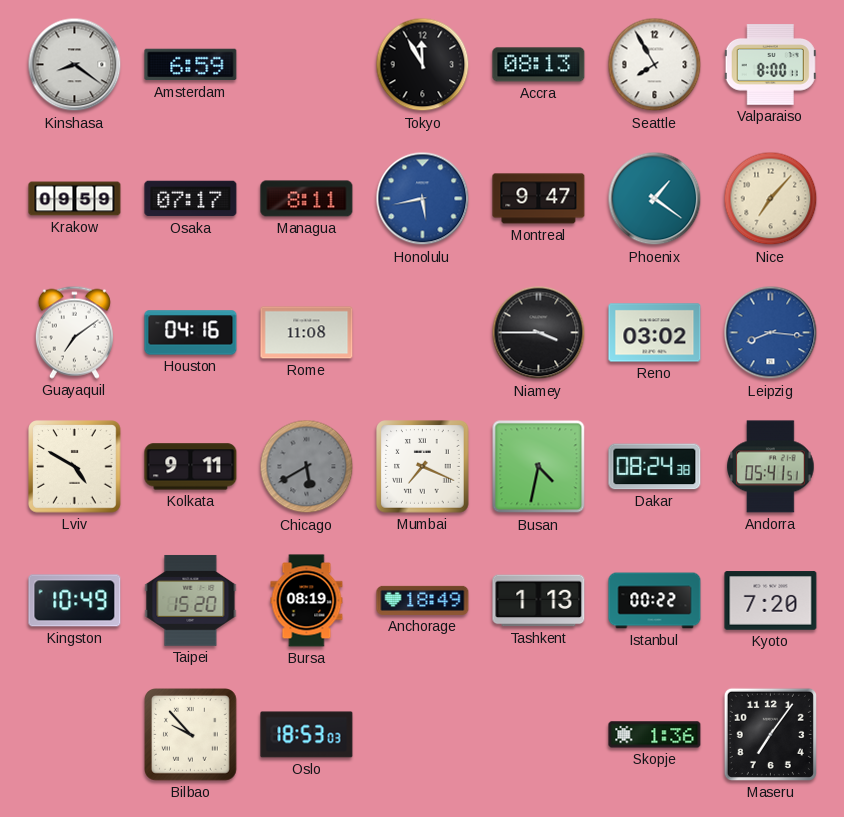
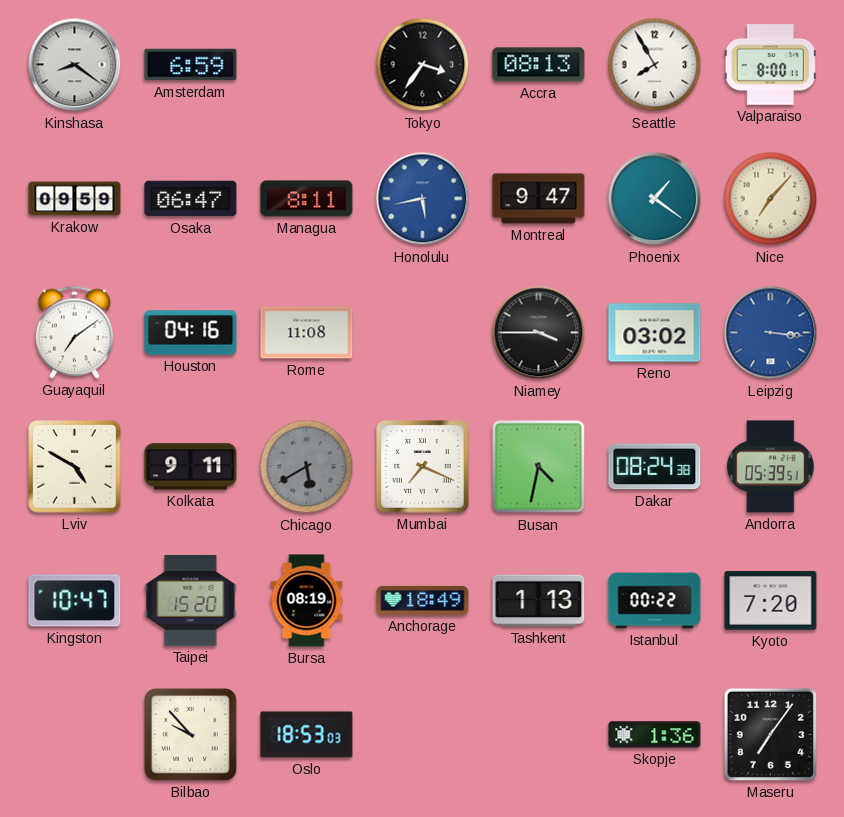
Tokyo: 11:55 -> 3:36 (423, 65)
Osaka: 07:17 -> 06:47 (191, 199)
Leipzig: 8:16 -> 3:16 (771, 333)
Andorra: 05:41 -> 05:39 (771, 467)
Kingston: 10:49 -> 10:47 (75, 601)
